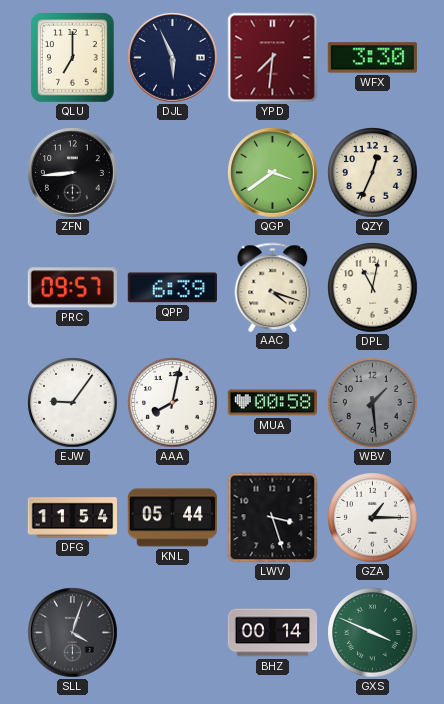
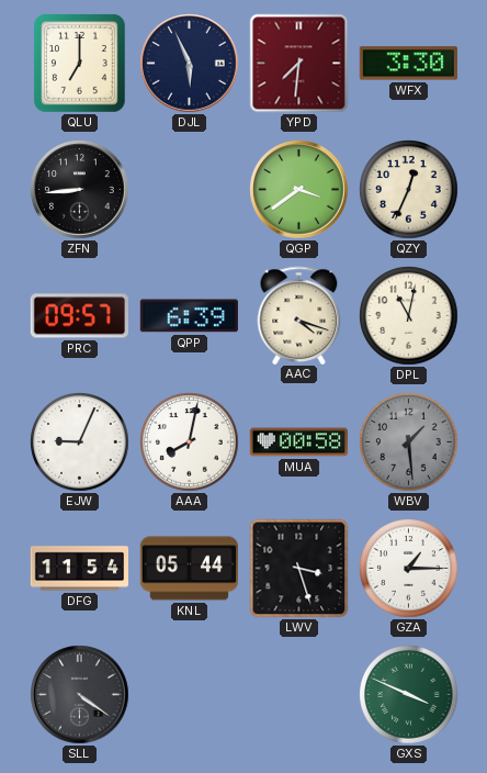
EJW: 9:06 -> 9:04 (80, 442)
SLL: 4:03 -> 4:21 (80, 695)
BHZ: 00:14 -> none (273, 633)
